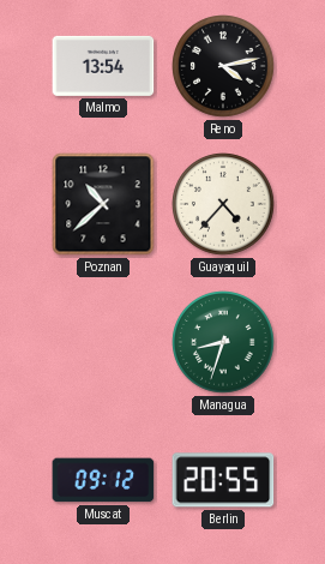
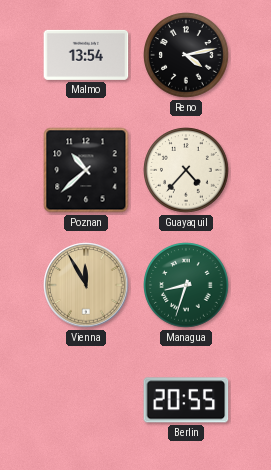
Vienna: none -> 11:55 (86, 285)
Muscat: 09:12 -> none (103, 480)
